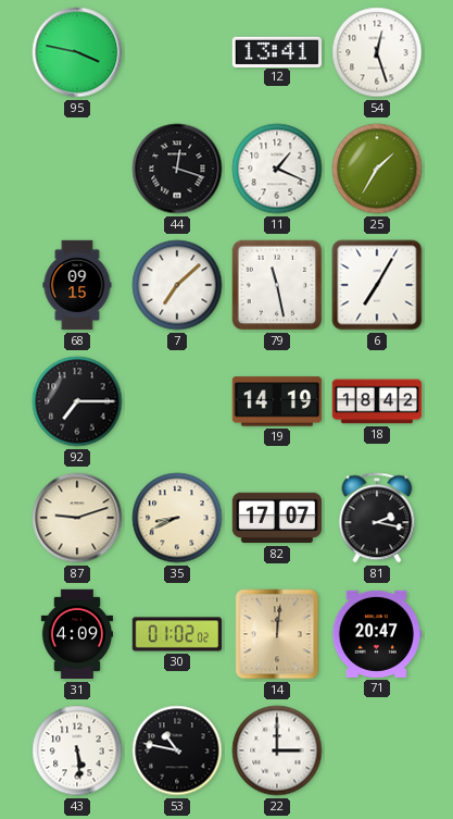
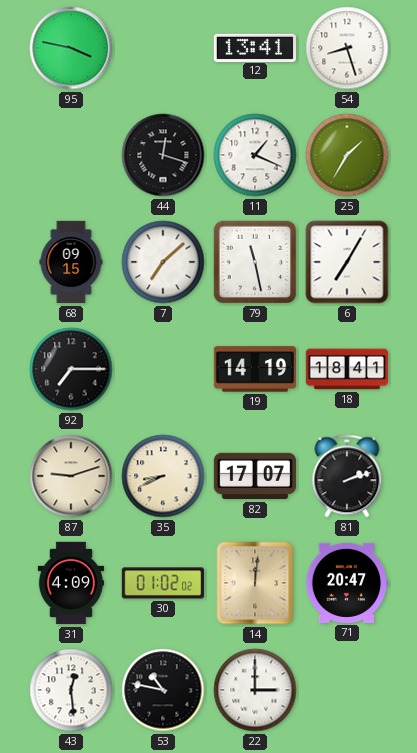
54: 12:27 -> 8:27 (347, 48)
18: 18:42 -> 18:41 (347, 369)
81: 2:17 -> 2:12 (347, 476)
43: 5:29 -> 12:29 (71, 690)
